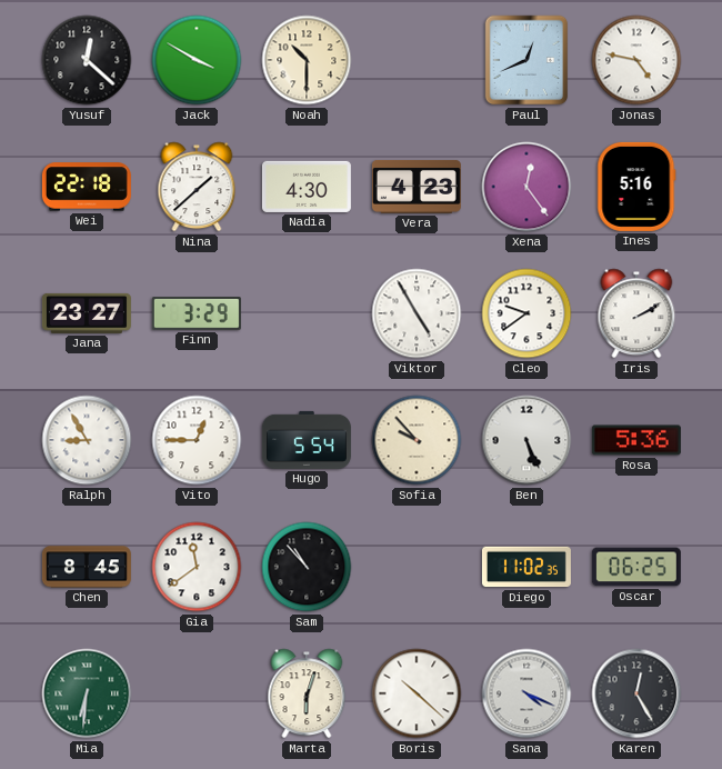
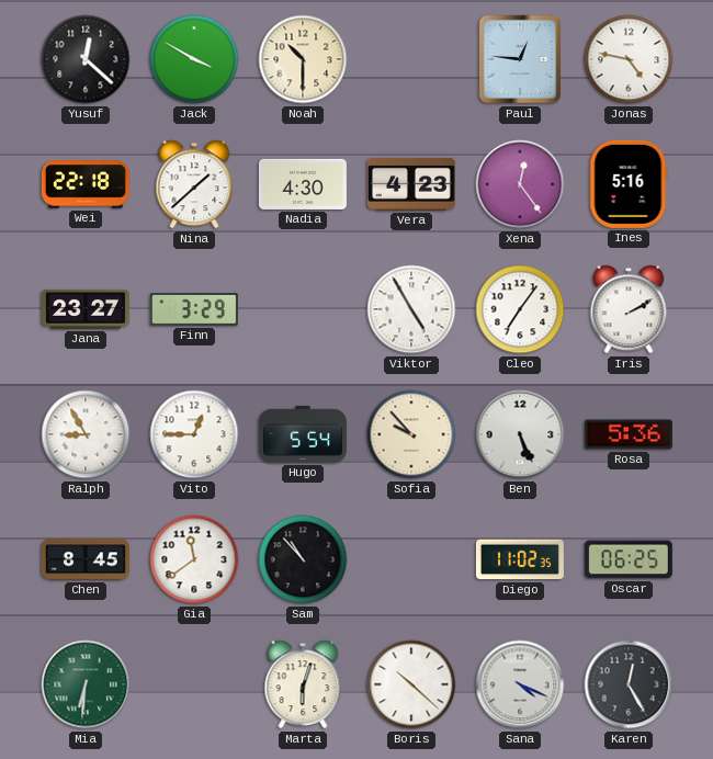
Paul: 12:41 -> 12:46 (520, 59)
Cleo: 9:39 -> 7:06 (520, 309)
